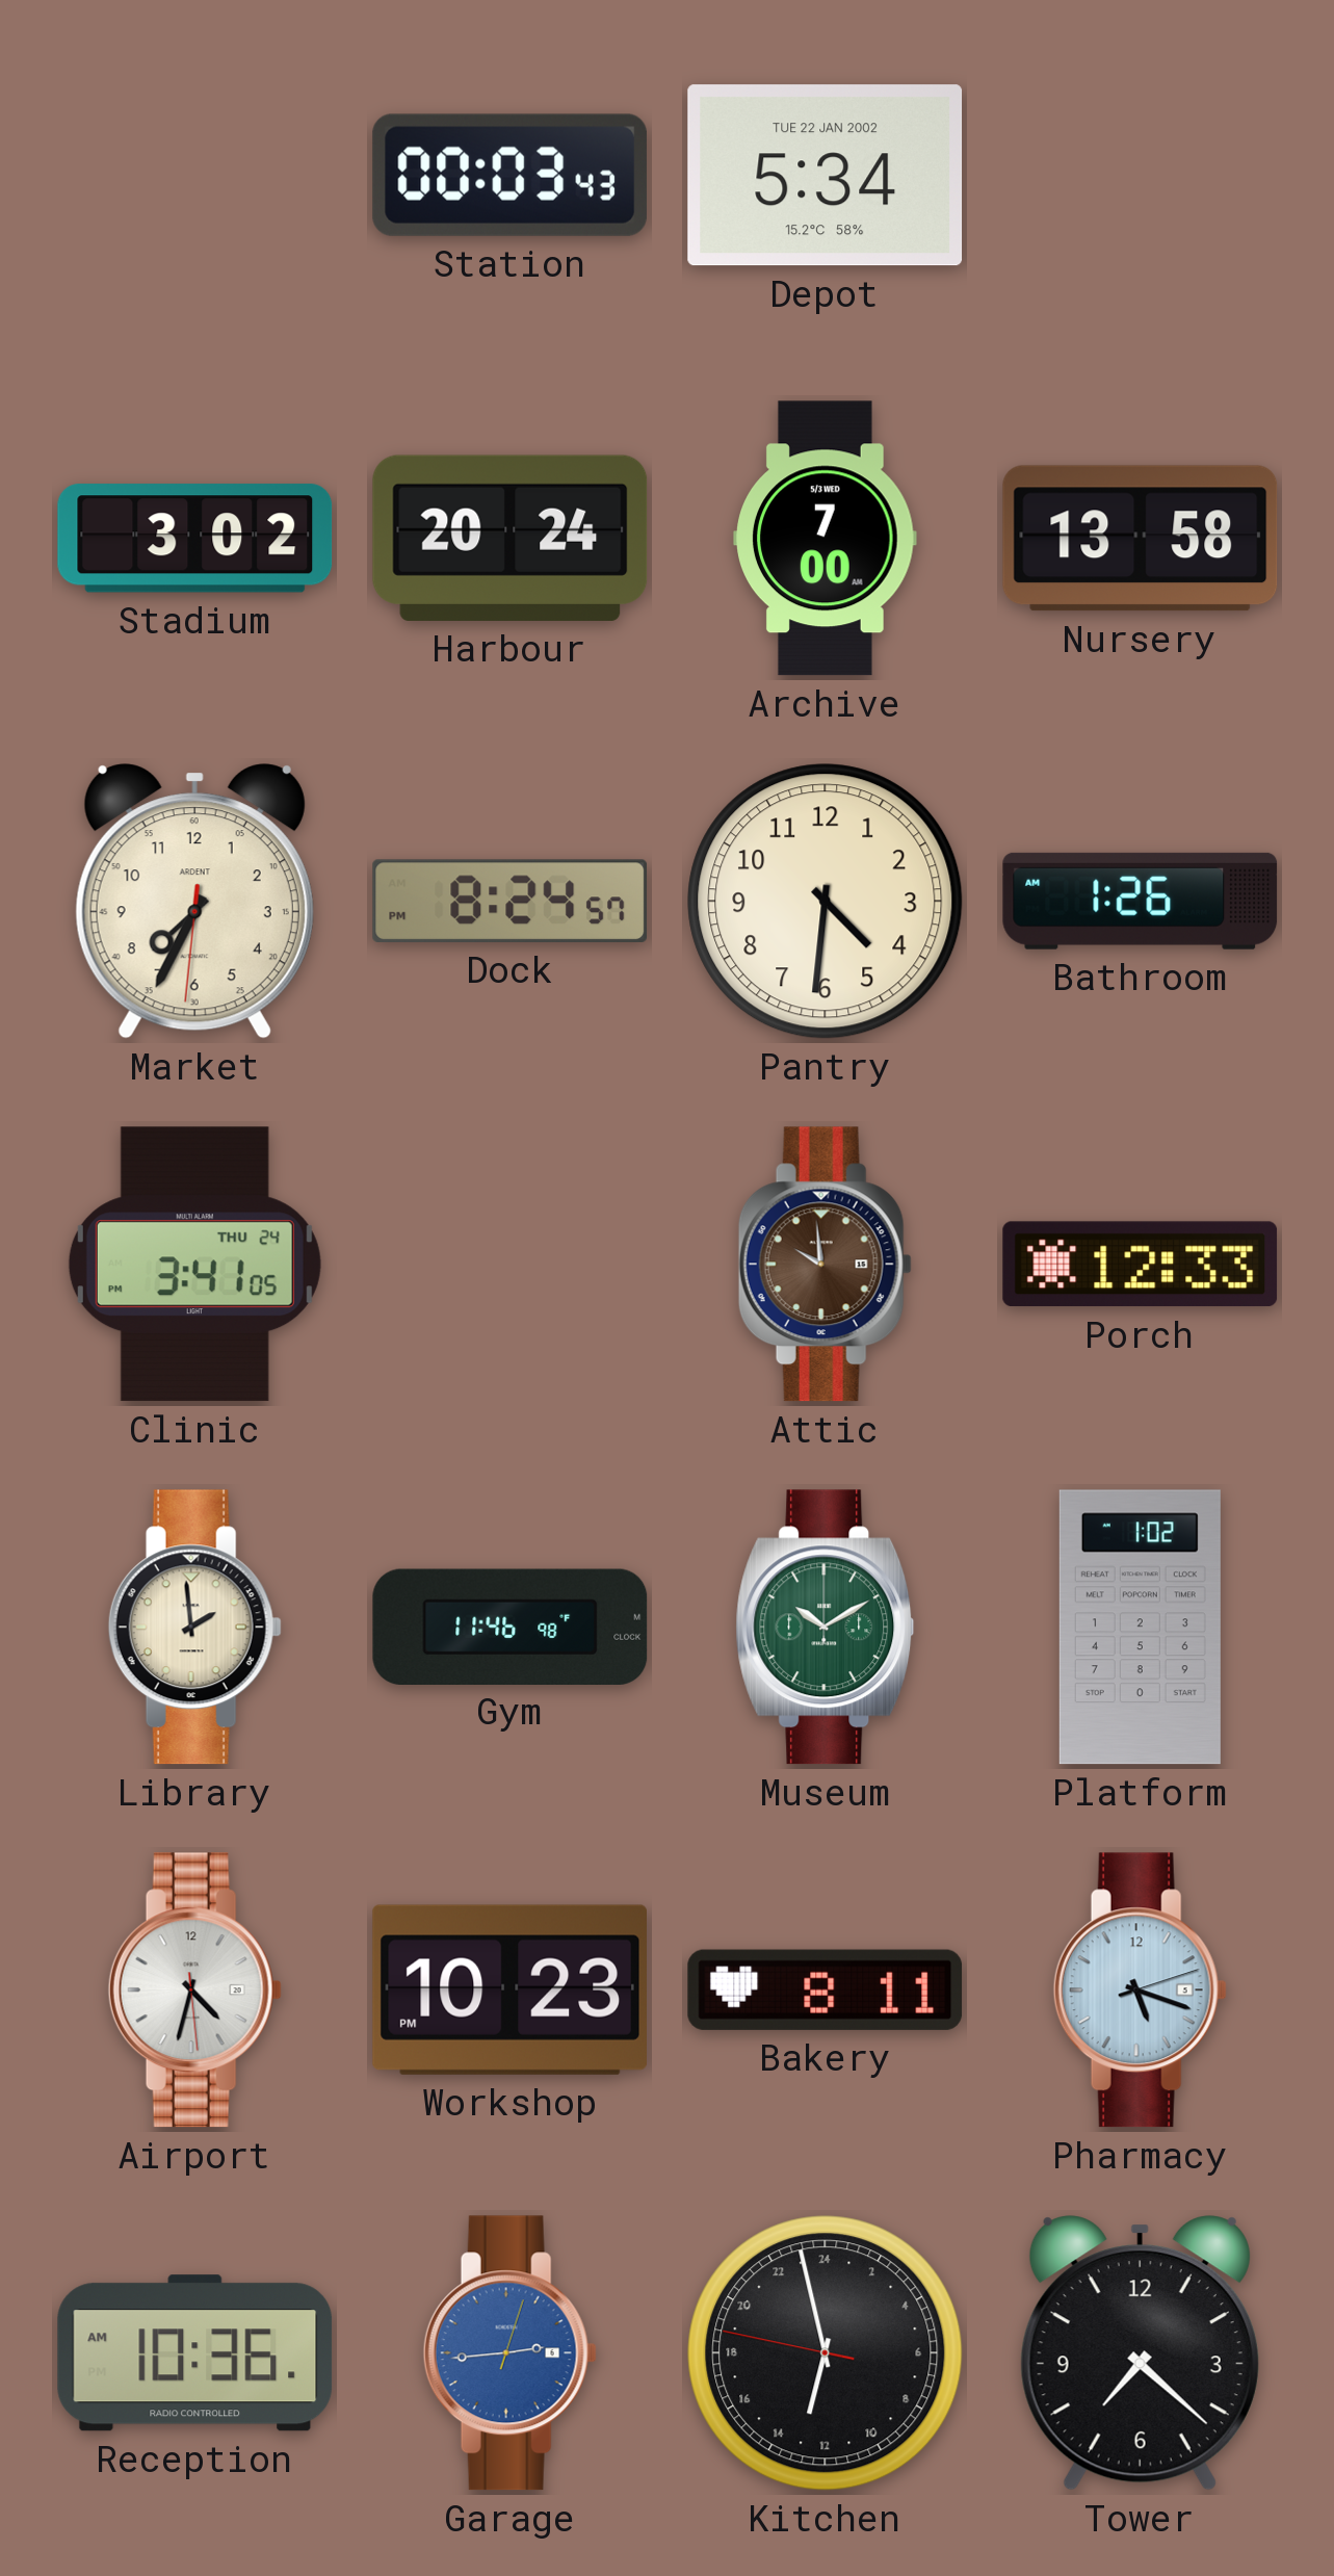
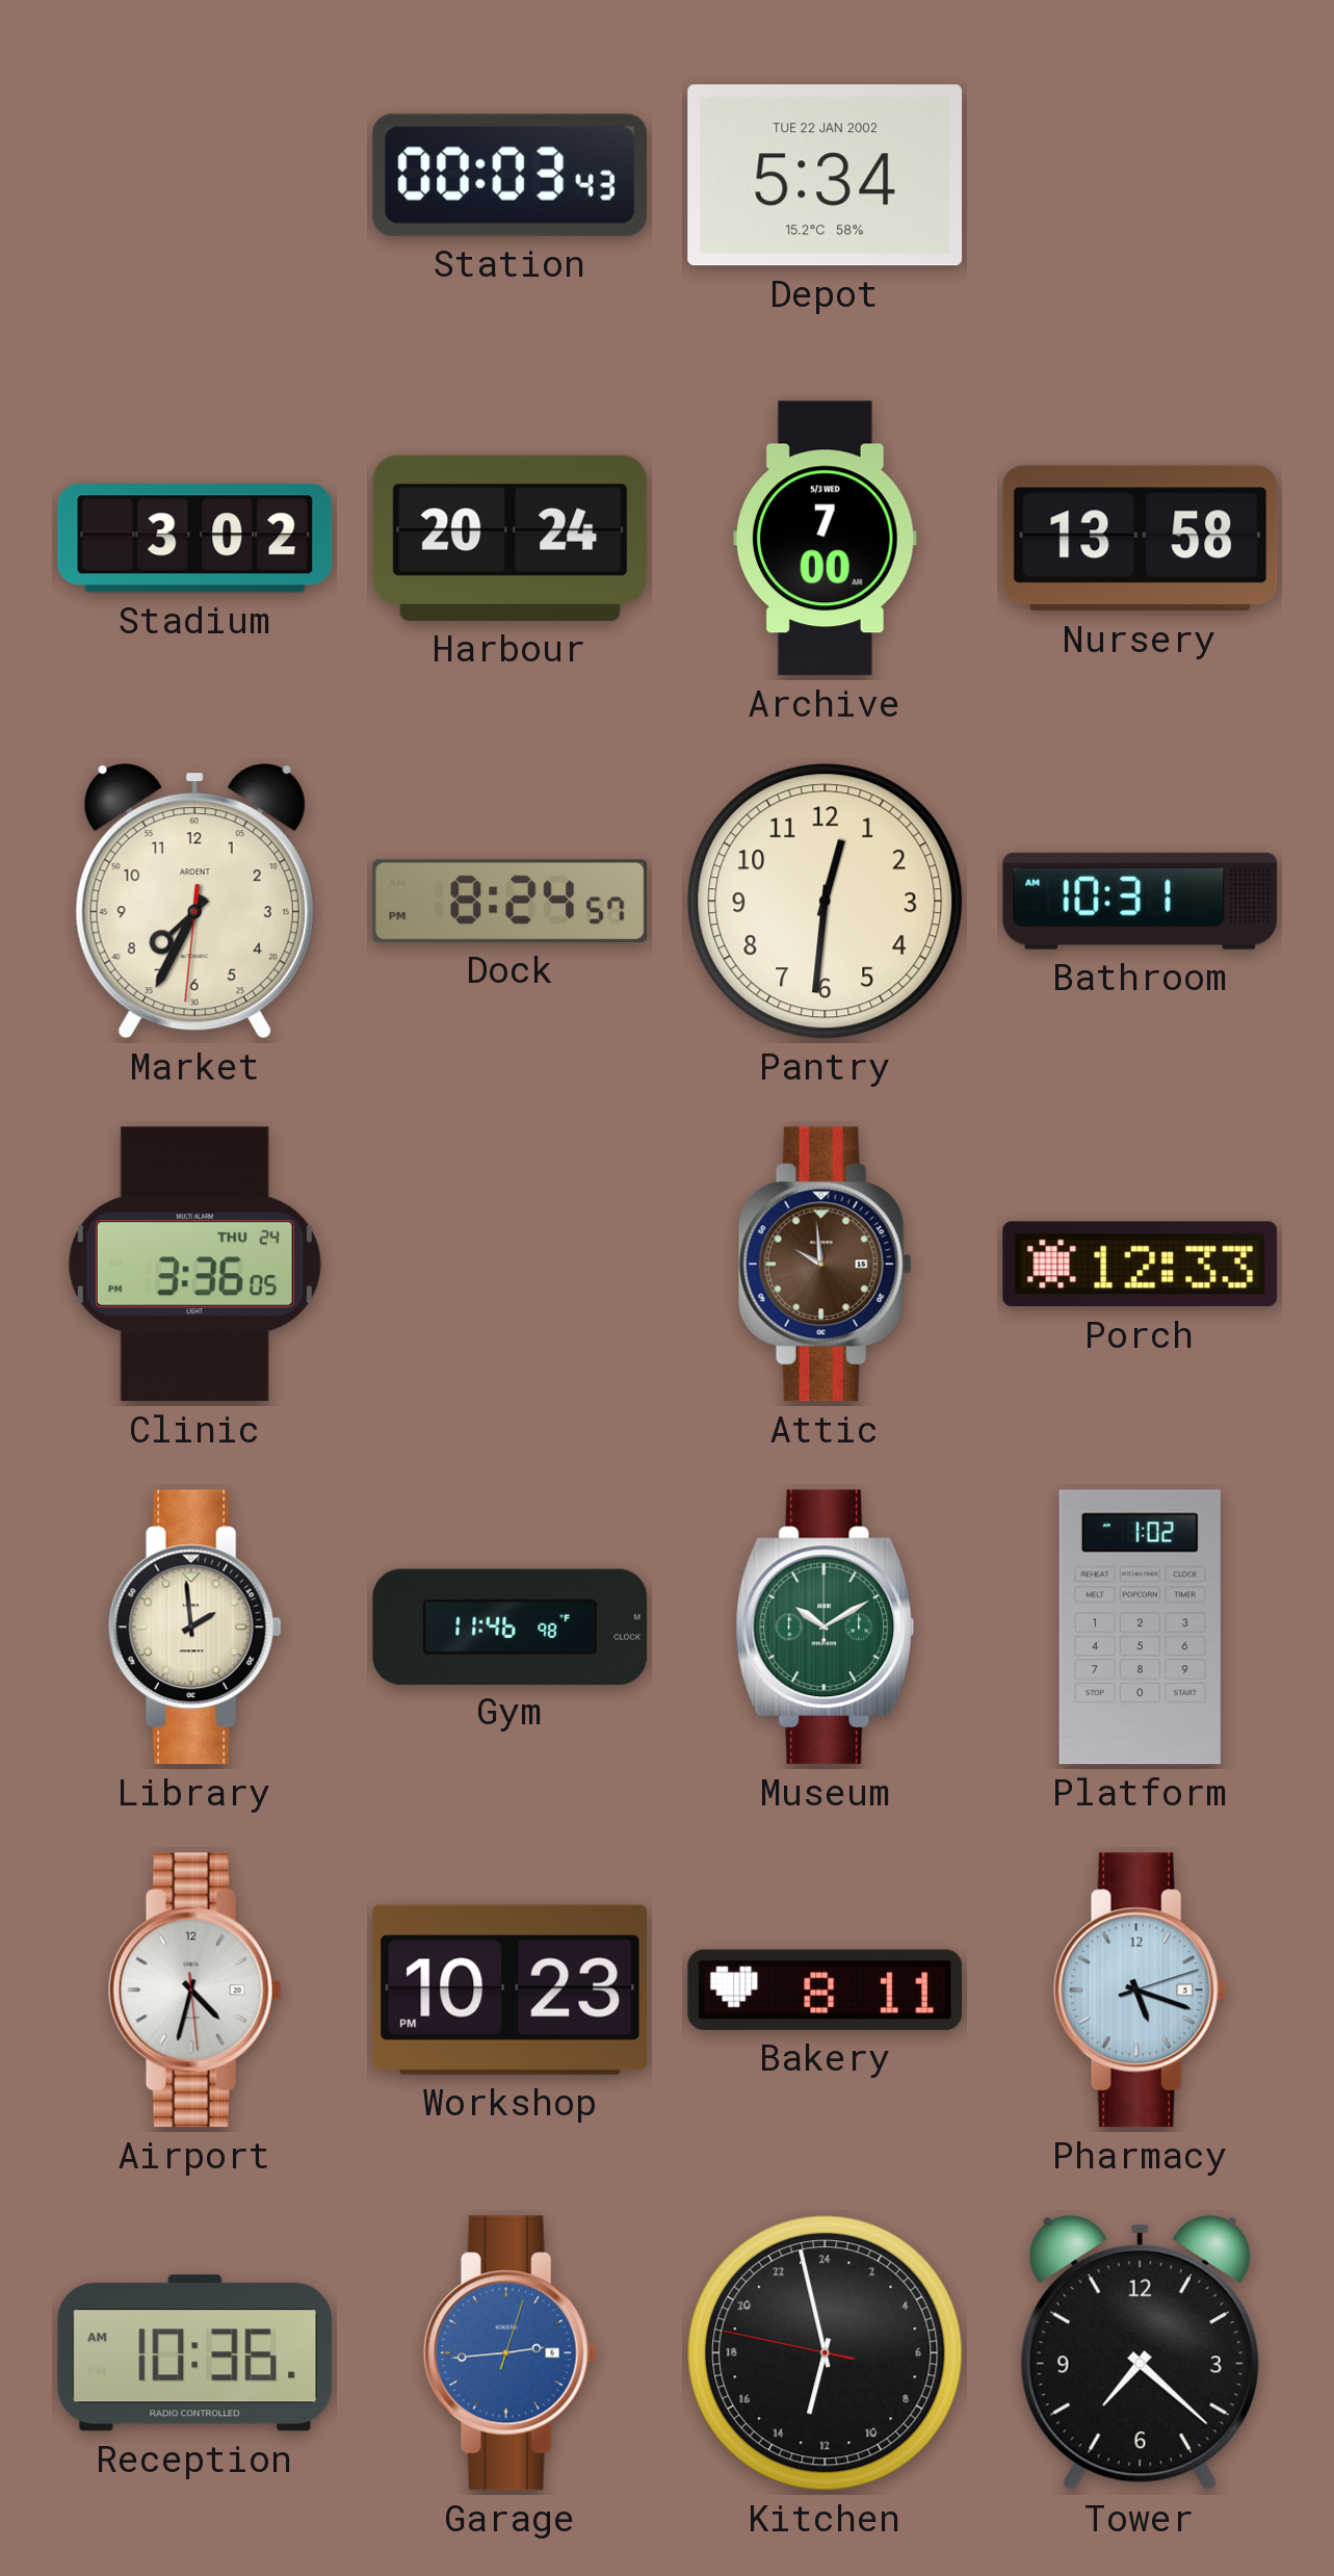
Pantry: 4:31 -> 12:31 (826, 902)
Bathroom: 1:26 -> 10:31 (1141, 901)
Clinic: 3:41 -> 3:36 (194, 1265)
